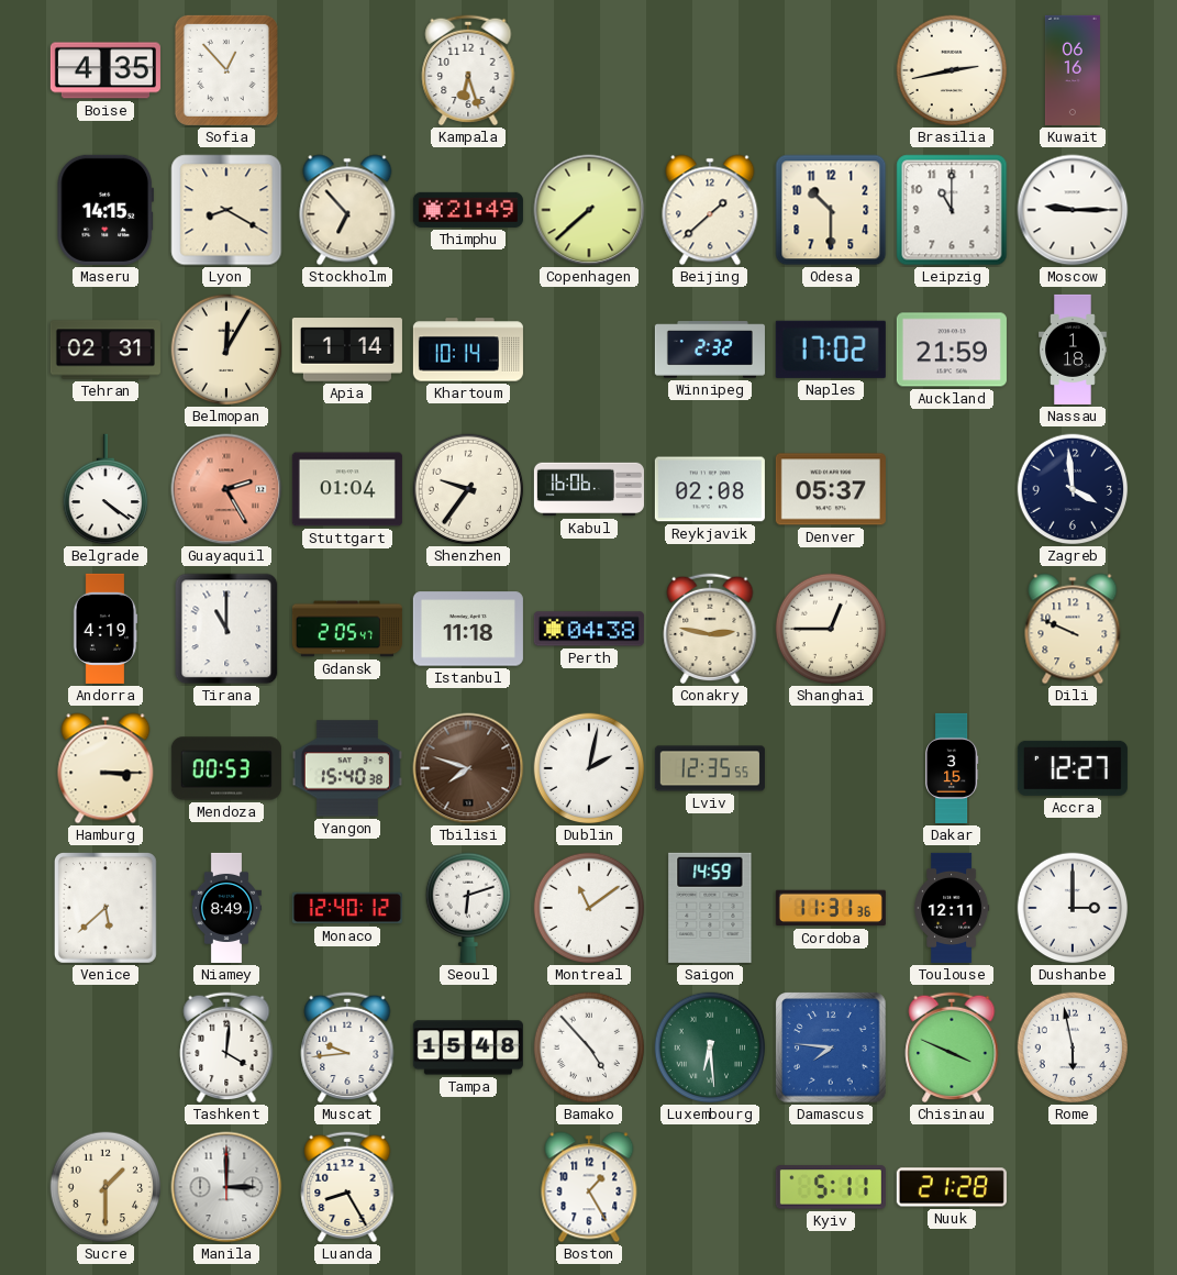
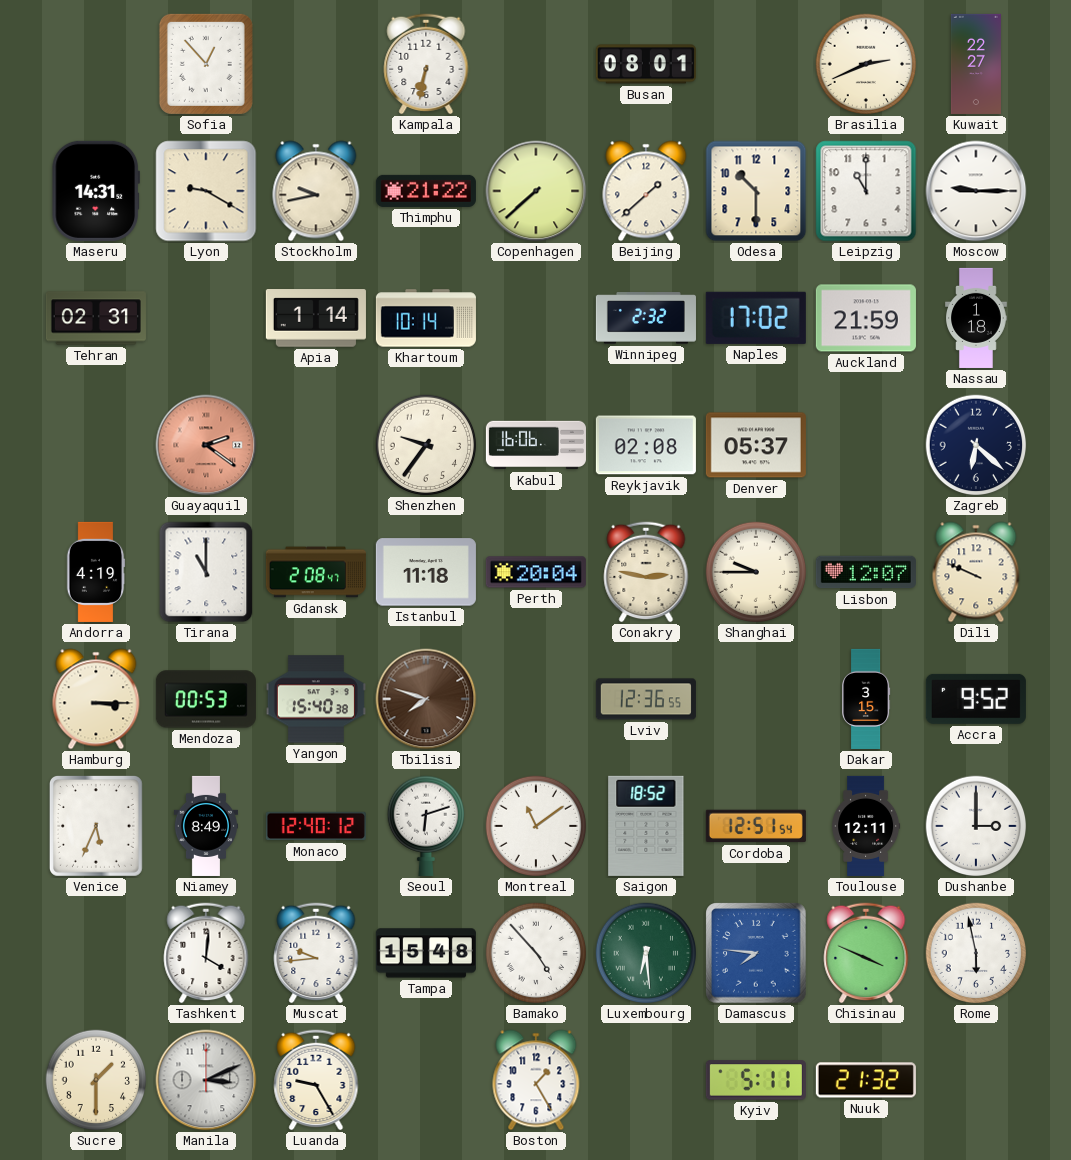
Boise: 4:35 -> none (106, 70)
Kampala: 6:27 -> 6:32 (426, 64)
Busan: none -> 08:01 (646, 64)
Brasilia: 2:43 -> 2:41 (866, 64)
Kuwait: 06:16 -> 22:27 (976, 64)
Maseru: 14:15 -> 14:31 (95, 191)
Lyon: 8:20 -> 9:20 (206, 191)
Stockholm: 6:53 -> 9:43 (316, 191)
Thimphu: 21:49 -> 21:22 (426, 191)
Belmopan: 12:05 -> none (226, 350)
Belgrade: 4:21 -> none (104, 489)
Guayaquil: 2:25 -> 2:21 (206, 445)
Stuttgart: 01:04 -> none (347, 489)
Zagreb: 3:59 -> 6:22 (976, 445)
Gdansk: 2:05 -> 2:08 (316, 572)
Perth: 04:38 -> 20:04 (536, 572)
Shanghai: 12:45 -> 9:45 (756, 572)
Lisbon: none -> 12:07 (866, 572)
Dublin: 2:02 -> none (589, 768)
Lviv: 12:35 -> 12:36 (646, 699)
Accra: 12:27 -> 9:52 (976, 699)
Venice: 5:38 -> 5:34 (96, 826)
Saigon: 14:59 -> 18:52 (646, 826)
Cordoba: 11:31 -> 12:51 (756, 826)
Manila: 3:00 -> 3:11 (206, 1080)
Luanda: 8:25 -> 9:25 (316, 1080)
Nuuk: 21:28 -> 21:32 (866, 1080)
